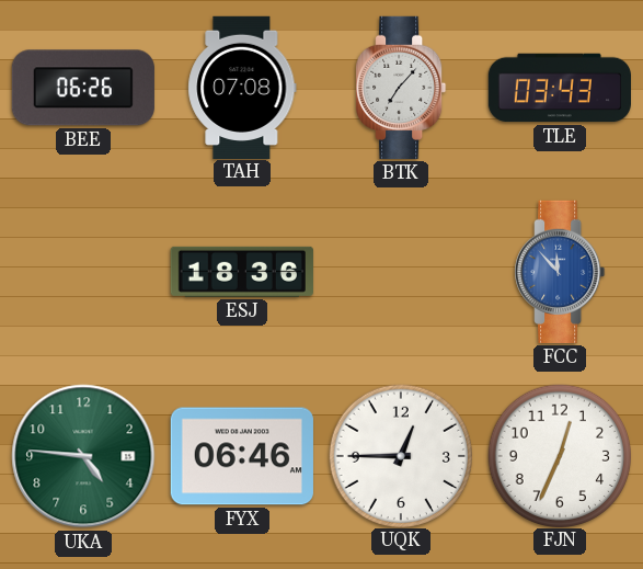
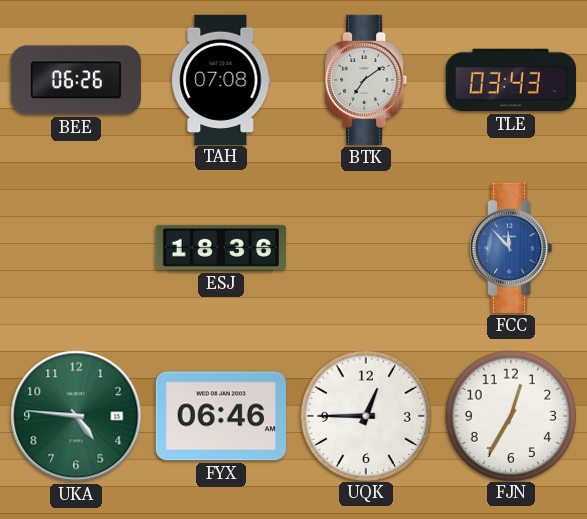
BTK: 7:07 -> 7:09 (366, 80)
FJN: 12:34 -> 12:35 (510, 415)
